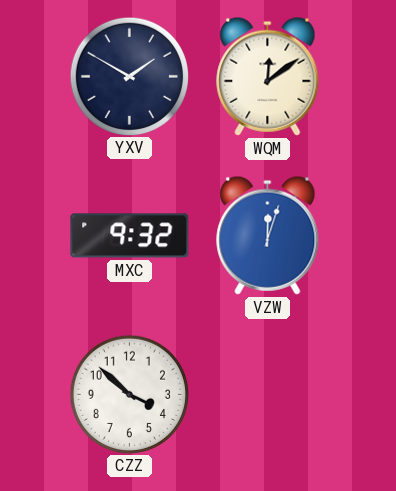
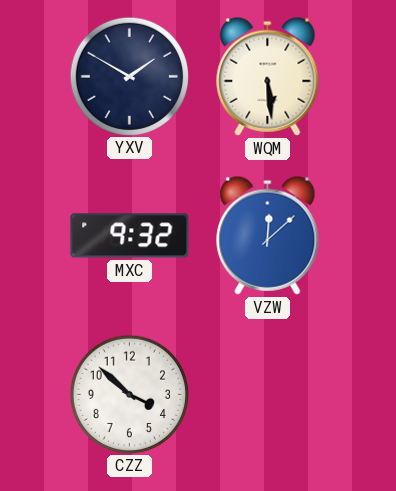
WQM: 12:09 -> 5:29 (268, 76)
VZW: 12:03 -> 12:08 (268, 235)
